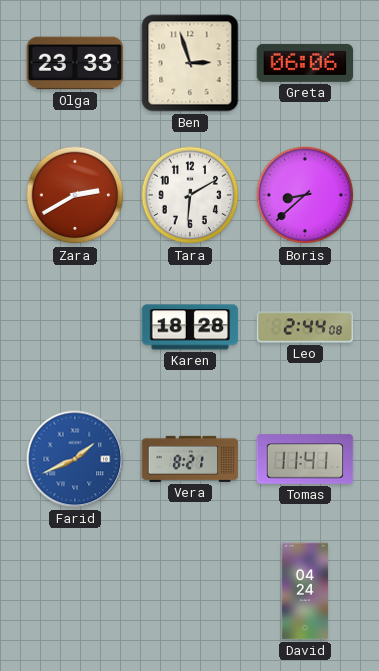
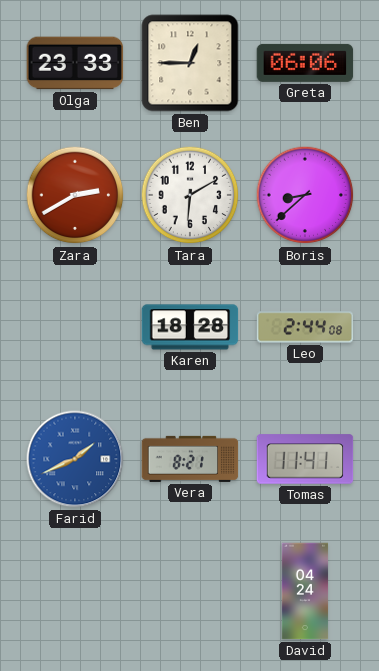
Ben: 2:57 -> 12:45 (190, 63)
